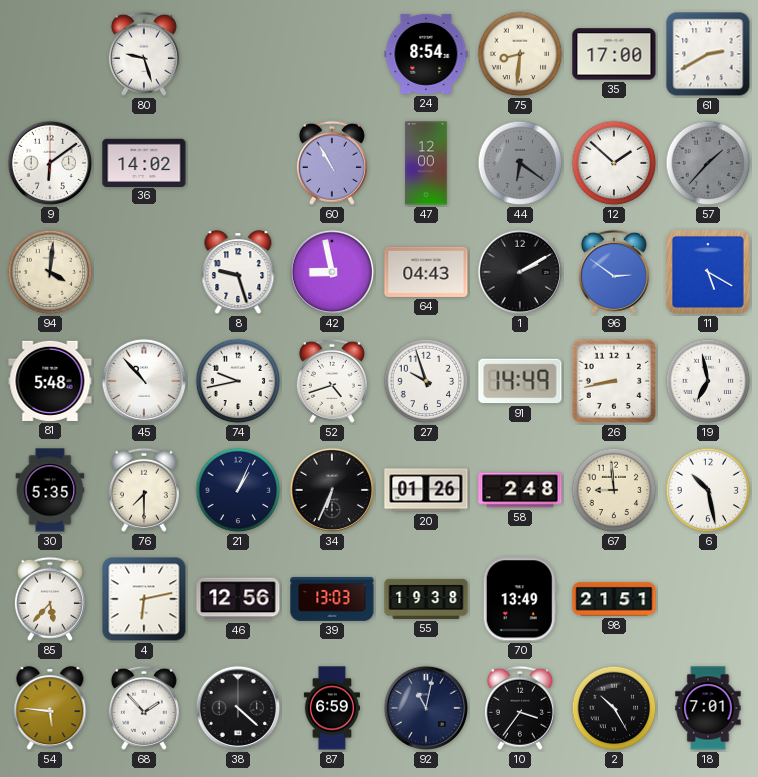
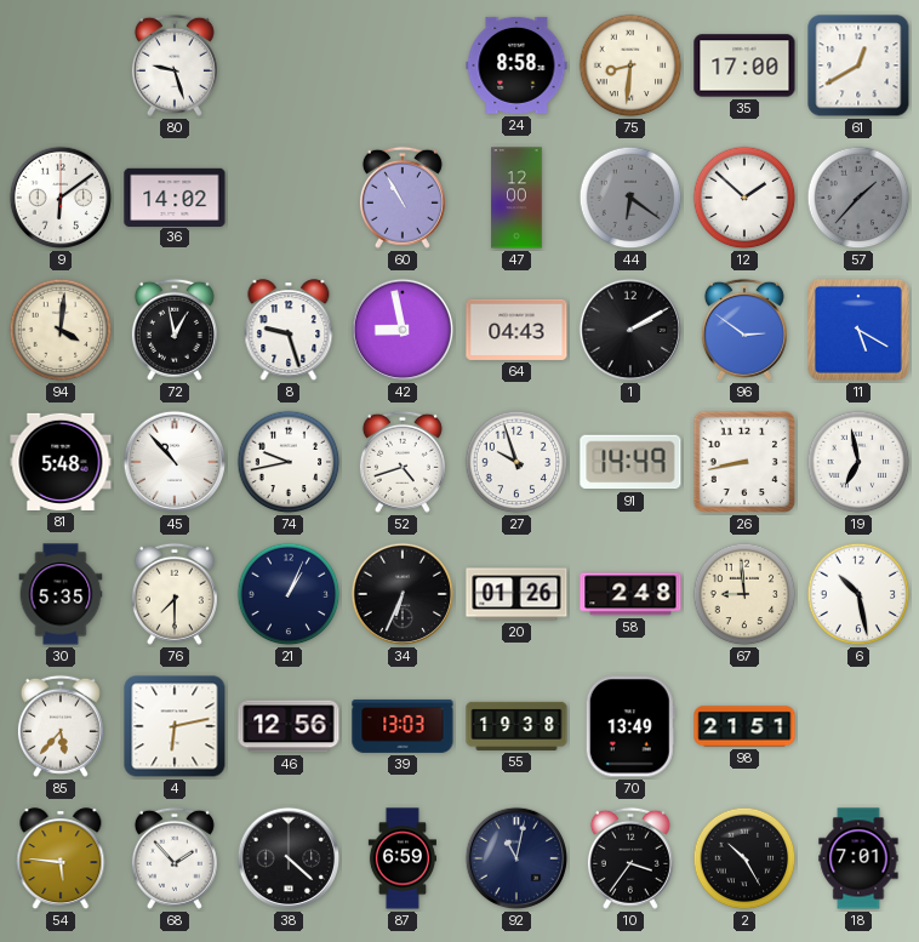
24: 8:54 -> 8:58 (516, 65)
61: 2:40 -> 12:40 (858, 65)
72: none -> 12:58 (175, 330)
